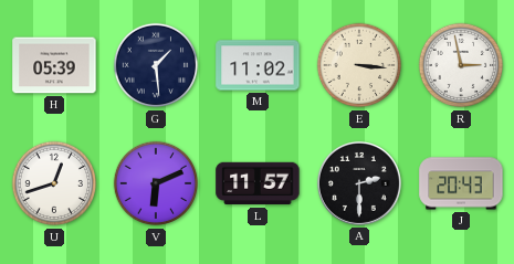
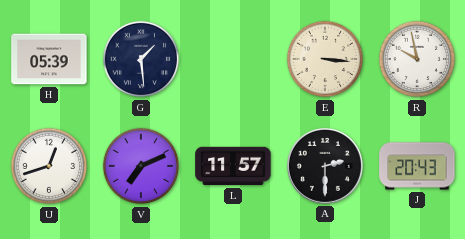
M: 11:02 -> none (258, 65)
R: 2:58 -> 9:58 (417, 59)
V: 6:11 -> 7:11 (141, 166)
